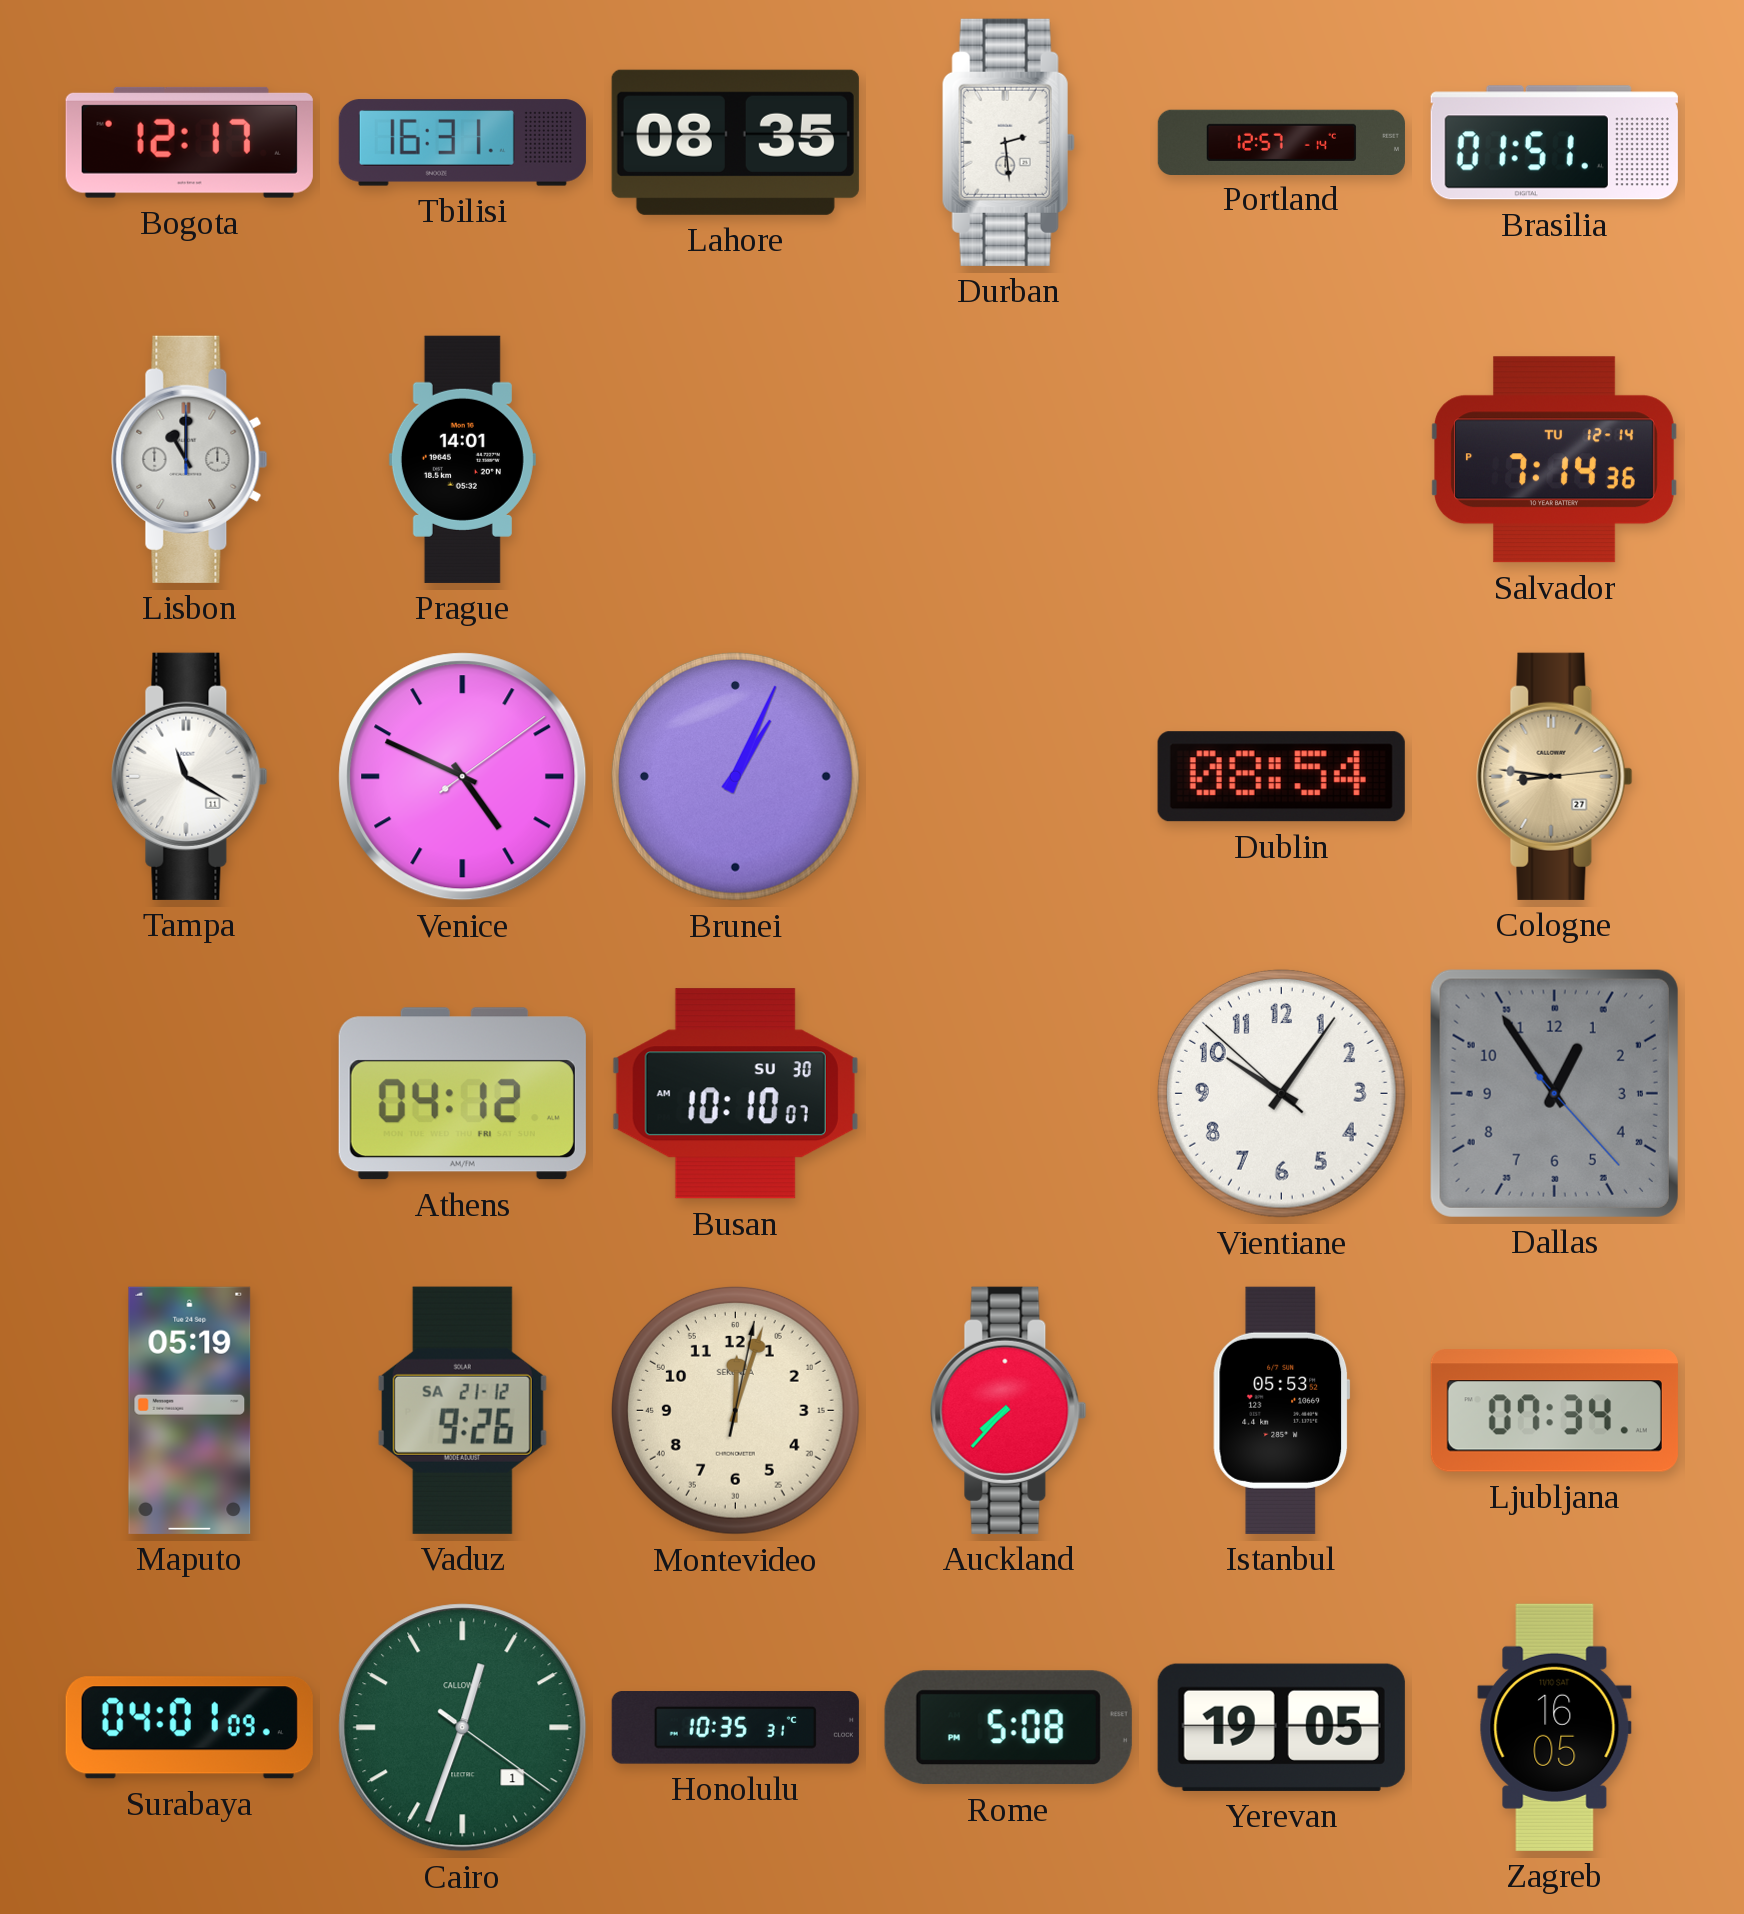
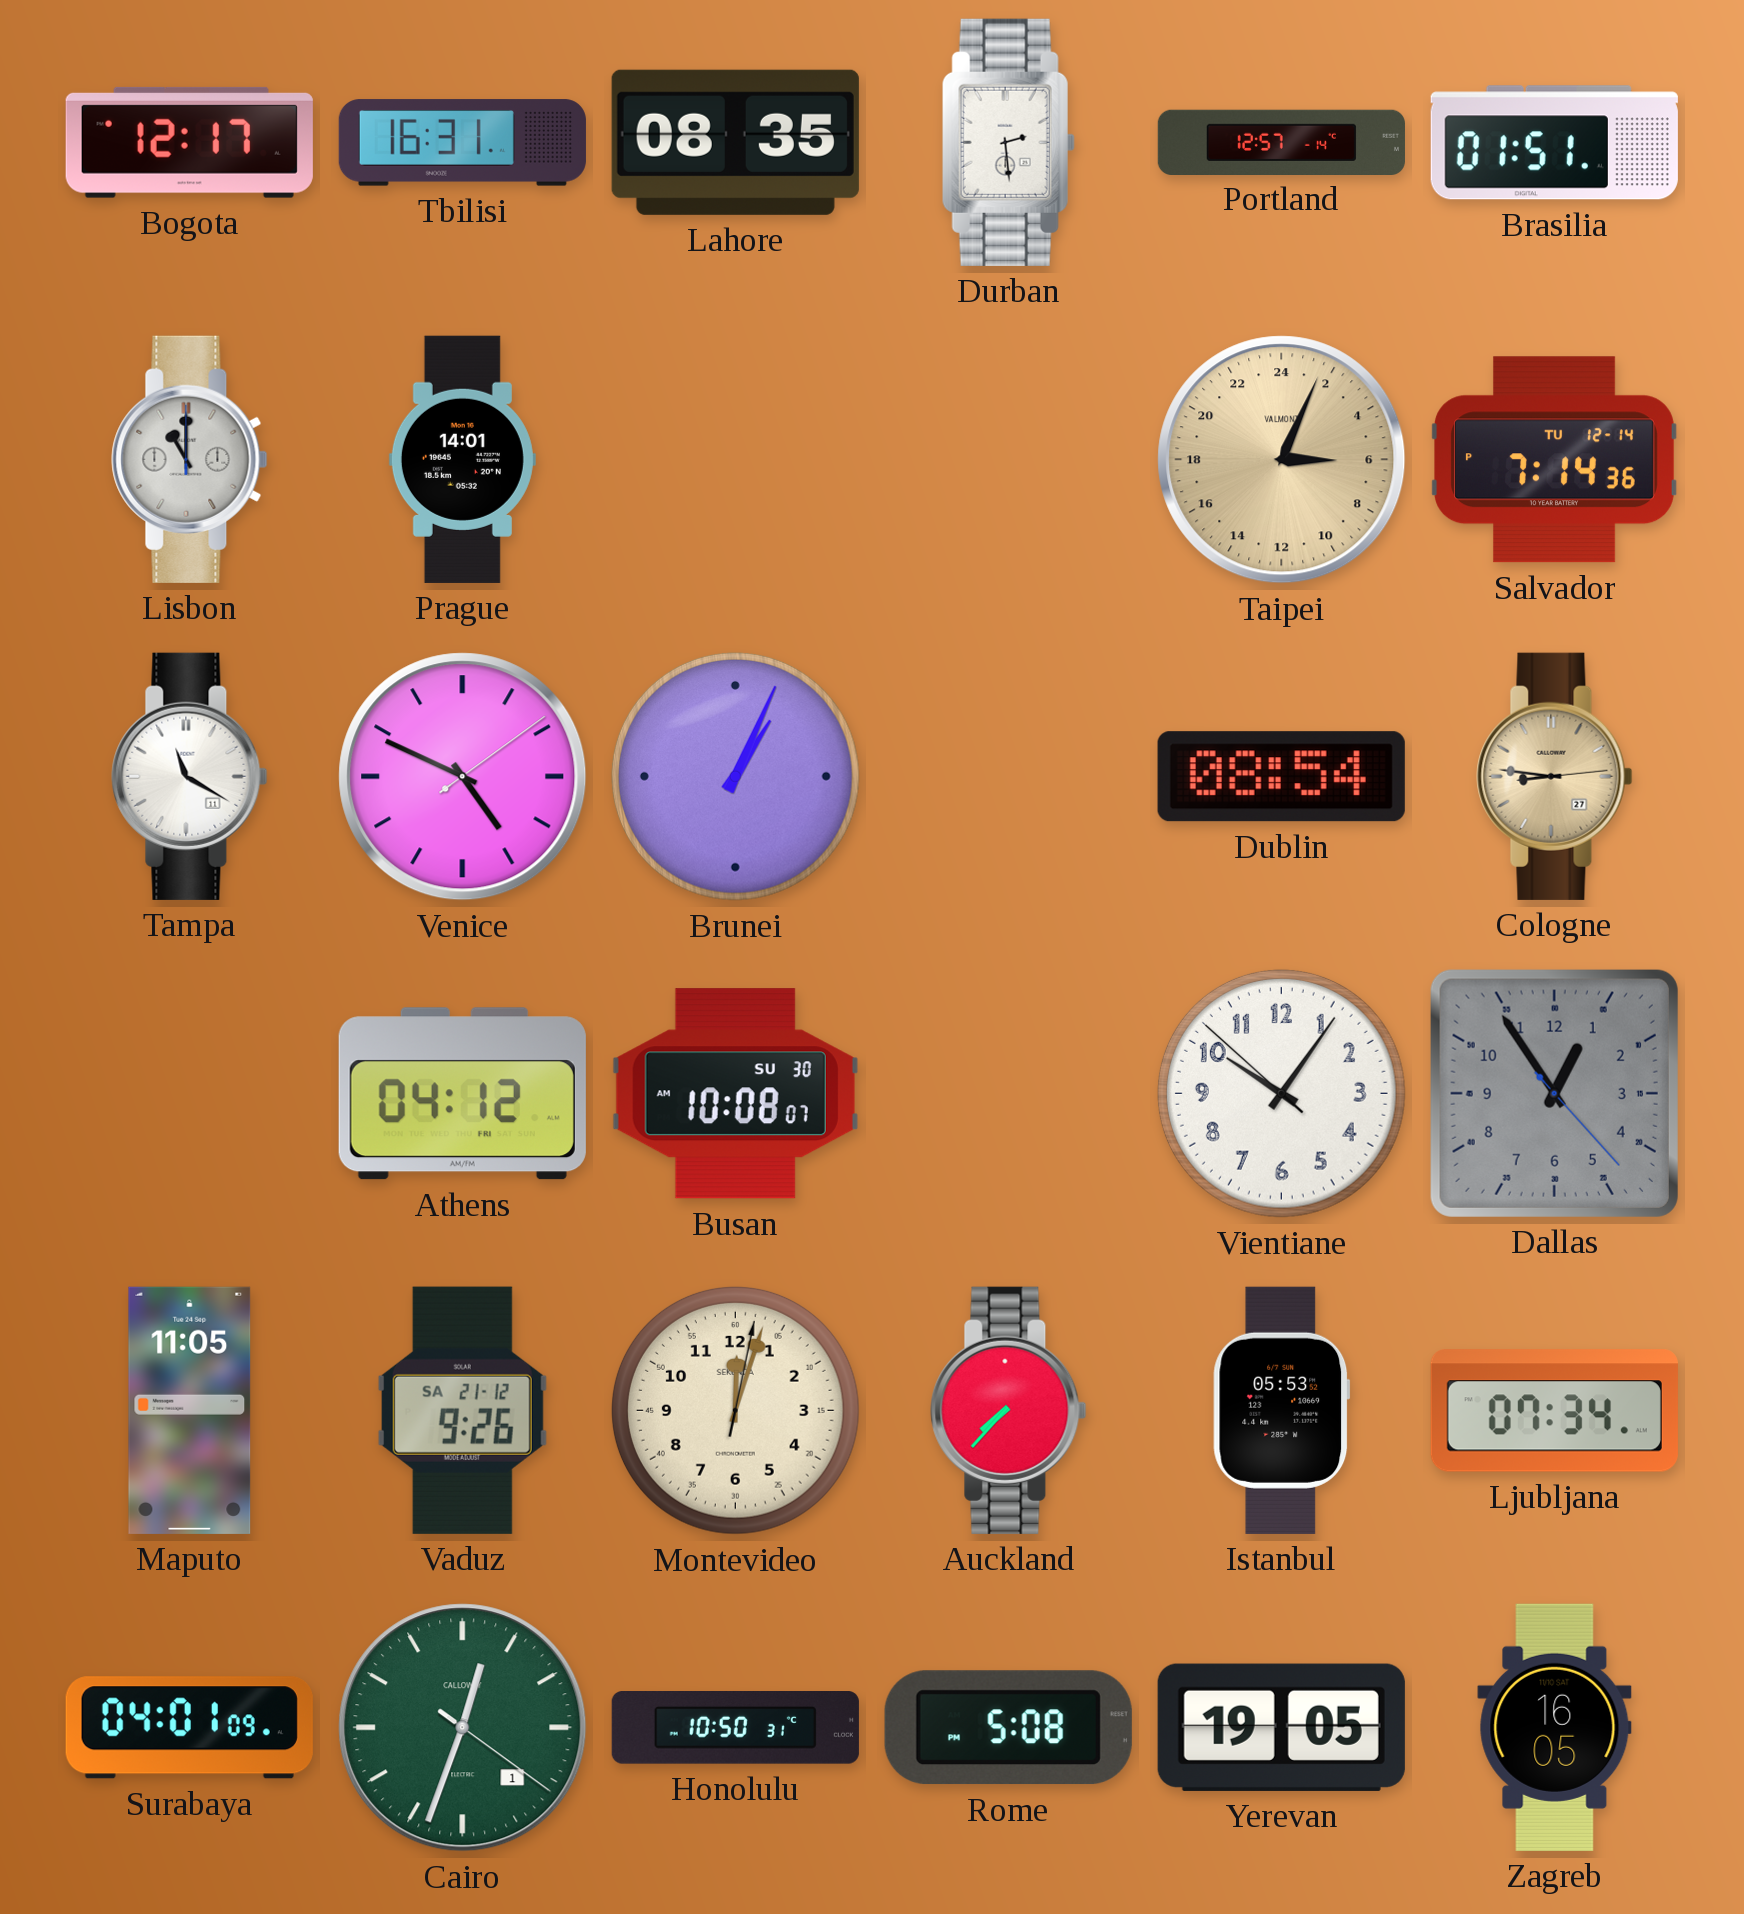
Taipei: none -> 6:04 (1282, 460)
Busan: 10:10 -> 10:08 (735, 1094)
Maputo: 05:19 -> 11:05 (190, 1410)
Honolulu: 10:35 -> 10:50 (735, 1728)
